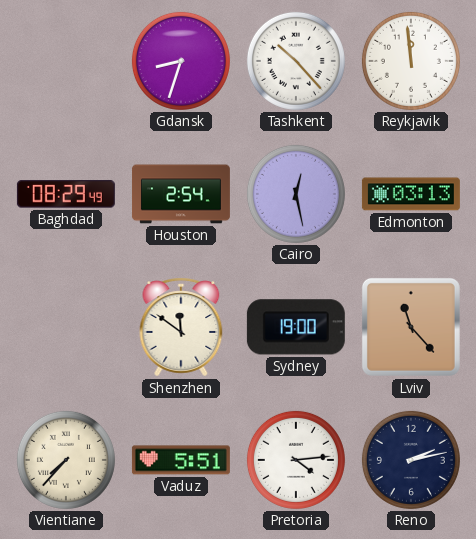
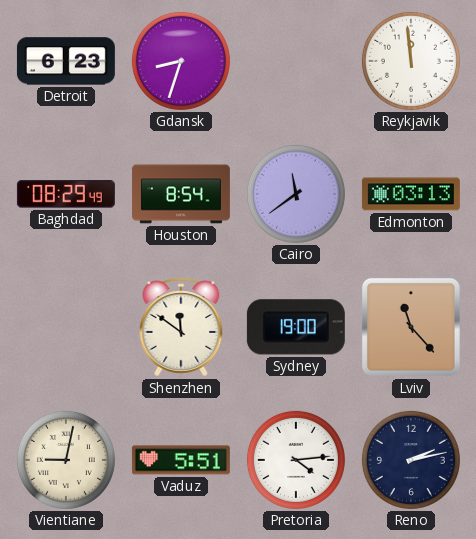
Detroit: none -> 6:23 (66, 61)
Tashkent: 10:23 -> none (296, 61)
Houston: 2:54 -> 8:54 (181, 194)
Cairo: 12:28 -> 11:39 (296, 194)
Vientiane: 7:37 -> 9:02 (66, 460)
